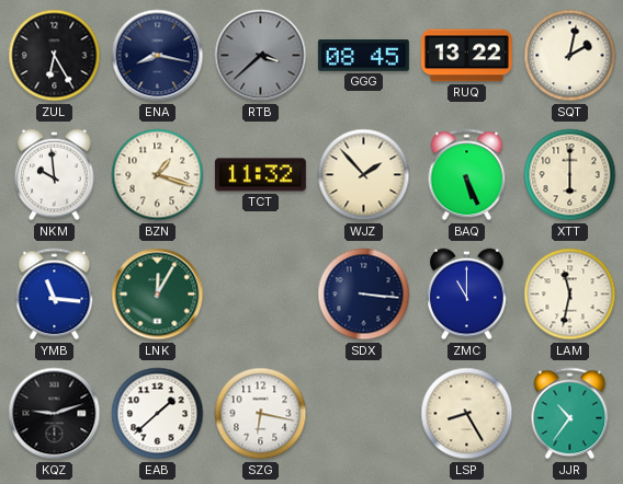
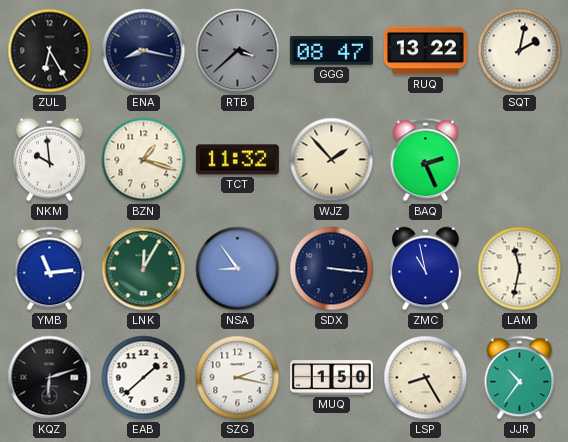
GGG: 08:45 -> 08:47 (331, 51)
BAQ: 5:26 -> 2:26 (426, 160)
XTT: 6:00 -> none (570, 175)
YMB: 11:16 -> 11:14 (50, 269)
NSA: none -> 8:54 (238, 269)
ZMC: 11:00 -> 10:58 (426, 269)
KQZ: 9:12 -> 6:12 (50, 378)
SZG: 6:17 -> 2:17 (238, 378)
MUQ: none -> 1:50 (331, 378)
